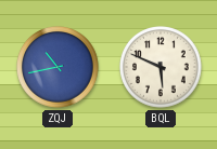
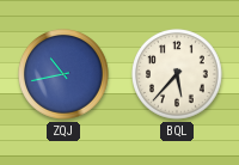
BQL: 5:49 -> 5:37 (178, 75)
